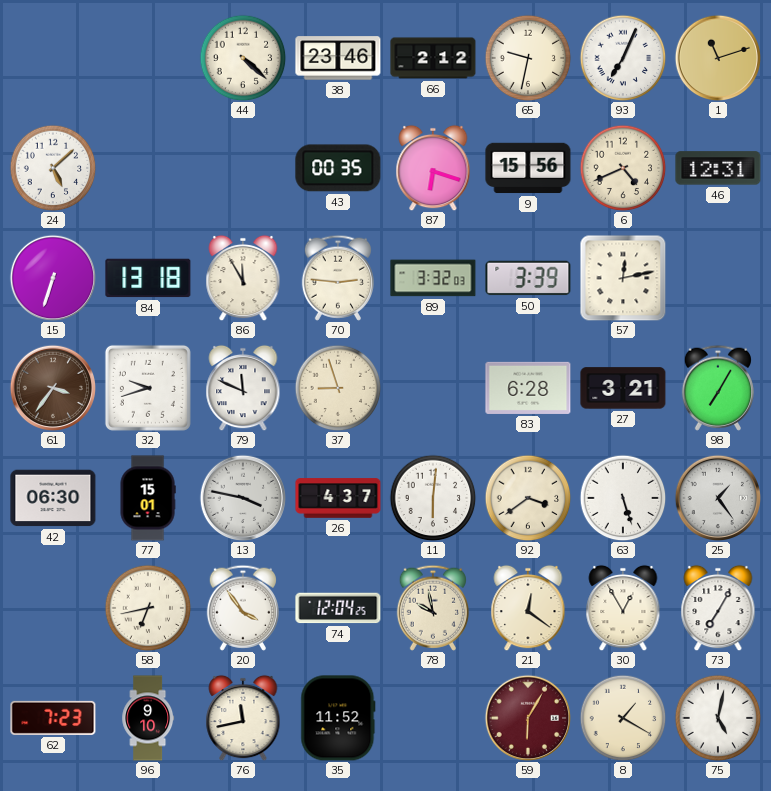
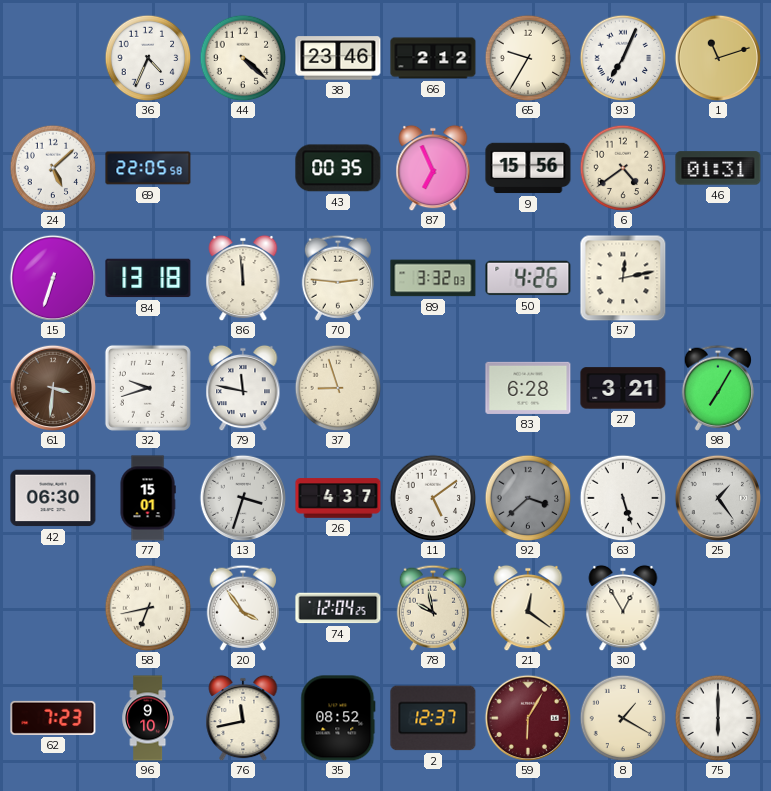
36: none -> 4:34 (148, 58)
65: 9:32 -> 9:35 (528, 58)
69: none -> 22:05 (148, 168)
87: 6:18 -> 6:56 (433, 168)
6: 4:41 -> 4:39 (623, 168)
46: 12:31 -> 01:31 (718, 168)
86: 11:55 -> 11:59 (243, 278)
50: 3:39 -> 4:26 (528, 278)
61: 3:36 -> 3:31 (52, 387)
79: 11:49 -> 11:47 (243, 388)
13: 3:47 -> 3:33 (242, 497)
11: 6:01 -> 5:09 (433, 498)
92: 3:39 -> 3:38 (528, 498)
92 dial: cream -> grey (528, 498)
73: 7:05 -> none (718, 608)
35: 11:52 -> 08:52 (338, 718)
2: none -> 12:37 (433, 718)
75: 5:02 -> 6:00 (718, 718)
